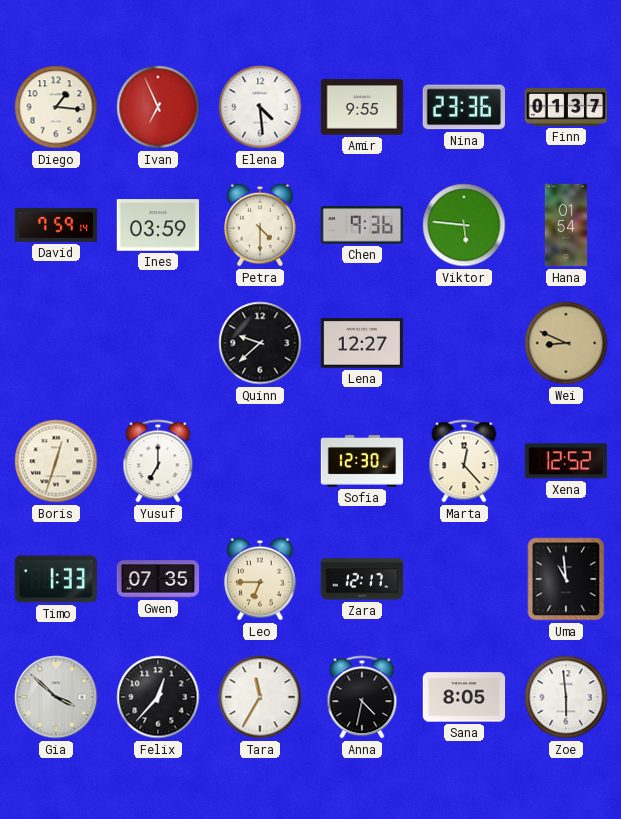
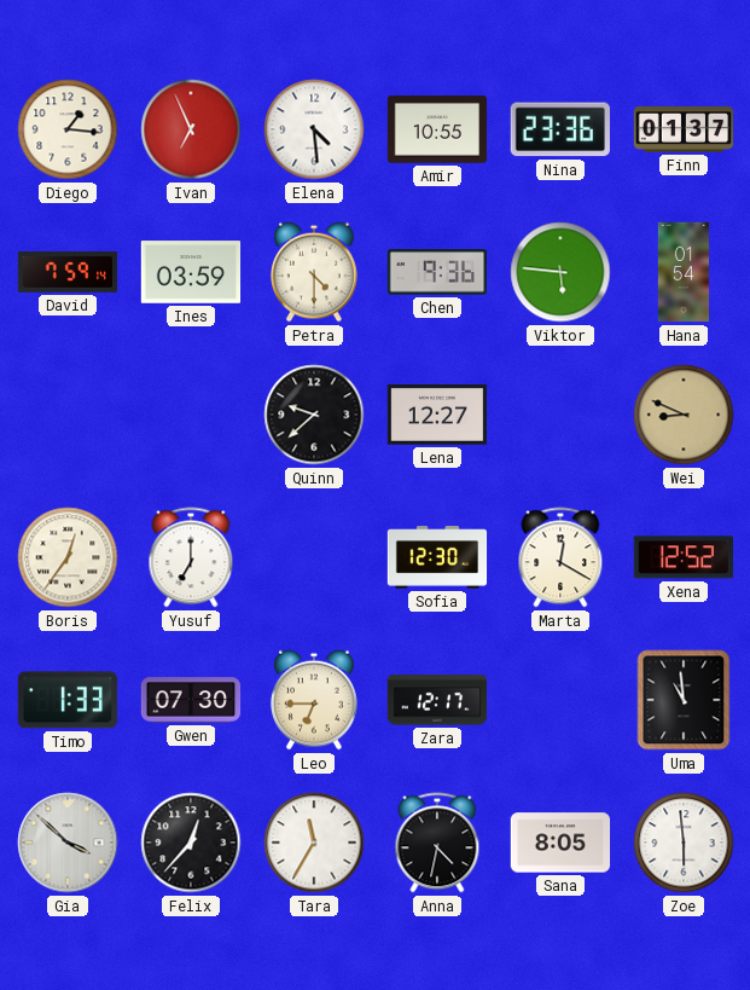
Amir: 9:55 -> 10:55 (437, 129)
Boris: 12:33 -> 12:36 (68, 557)
Marta: 12:23 -> 12:20 (560, 557)
Gwen: 07:35 -> 07:30 (191, 700)
